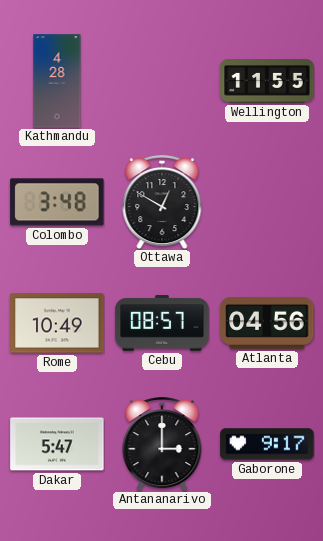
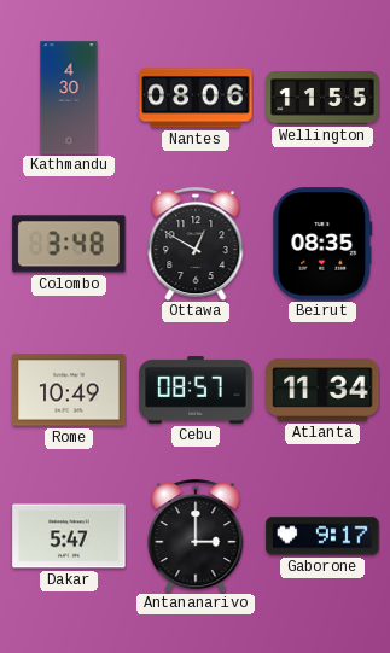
Kathmandu: 4:28 -> 4:30 (69, 98)
Nantes: none -> 08:06 (196, 98)
Beirut: none -> 08:35 (322, 244)
Atlanta: 04:56 -> 11:34 (322, 390)
